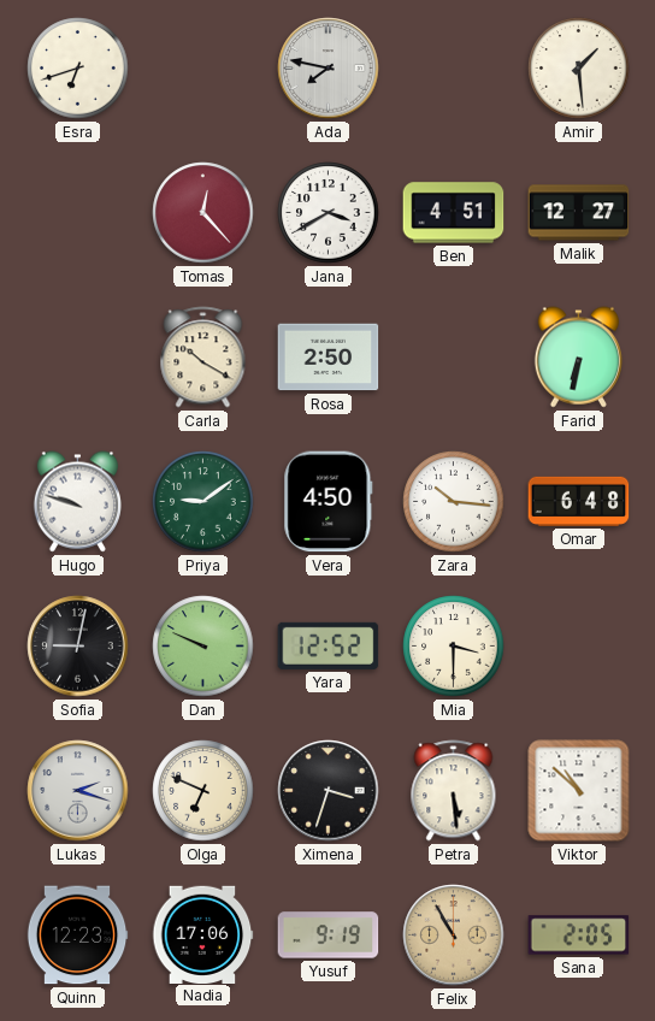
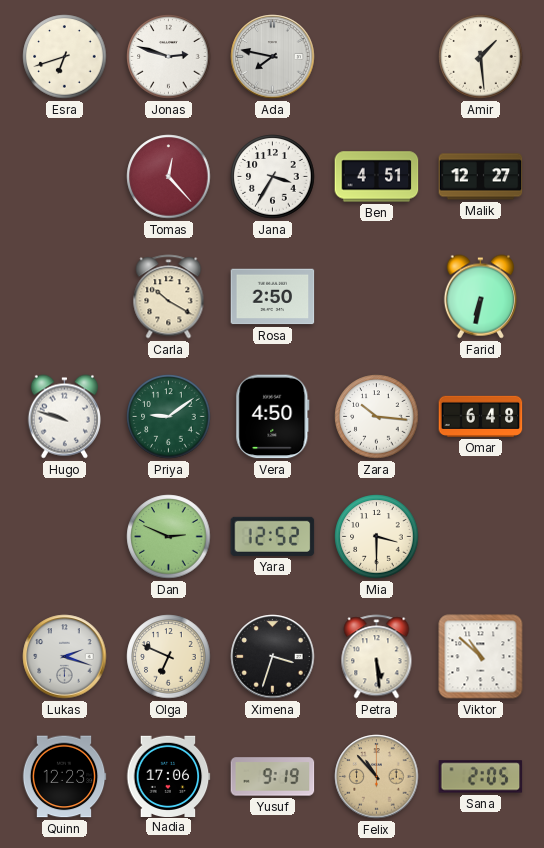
Jonas: none -> 2:48 (169, 57)
Jana: 3:40 -> 3:35 (273, 177)
Sofia: 9:02 -> none (78, 647)
Dan: 9:49 -> 2:49 (169, 537)
Felix: 10:55 -> 10:53 (377, 777)
